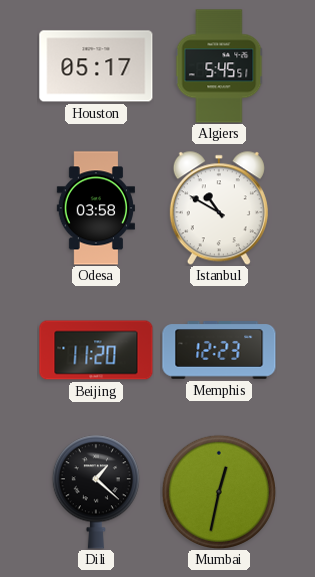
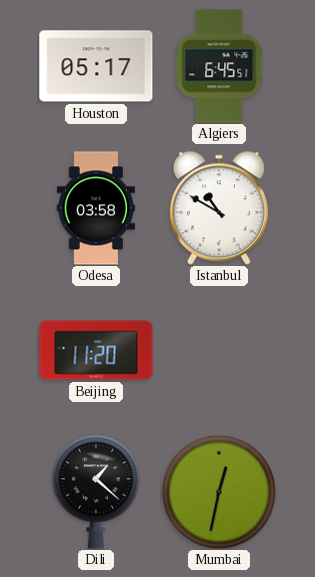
Algiers: 5:45 -> 6:45 (219, 66)
Memphis: 12:23 -> none (219, 350)
